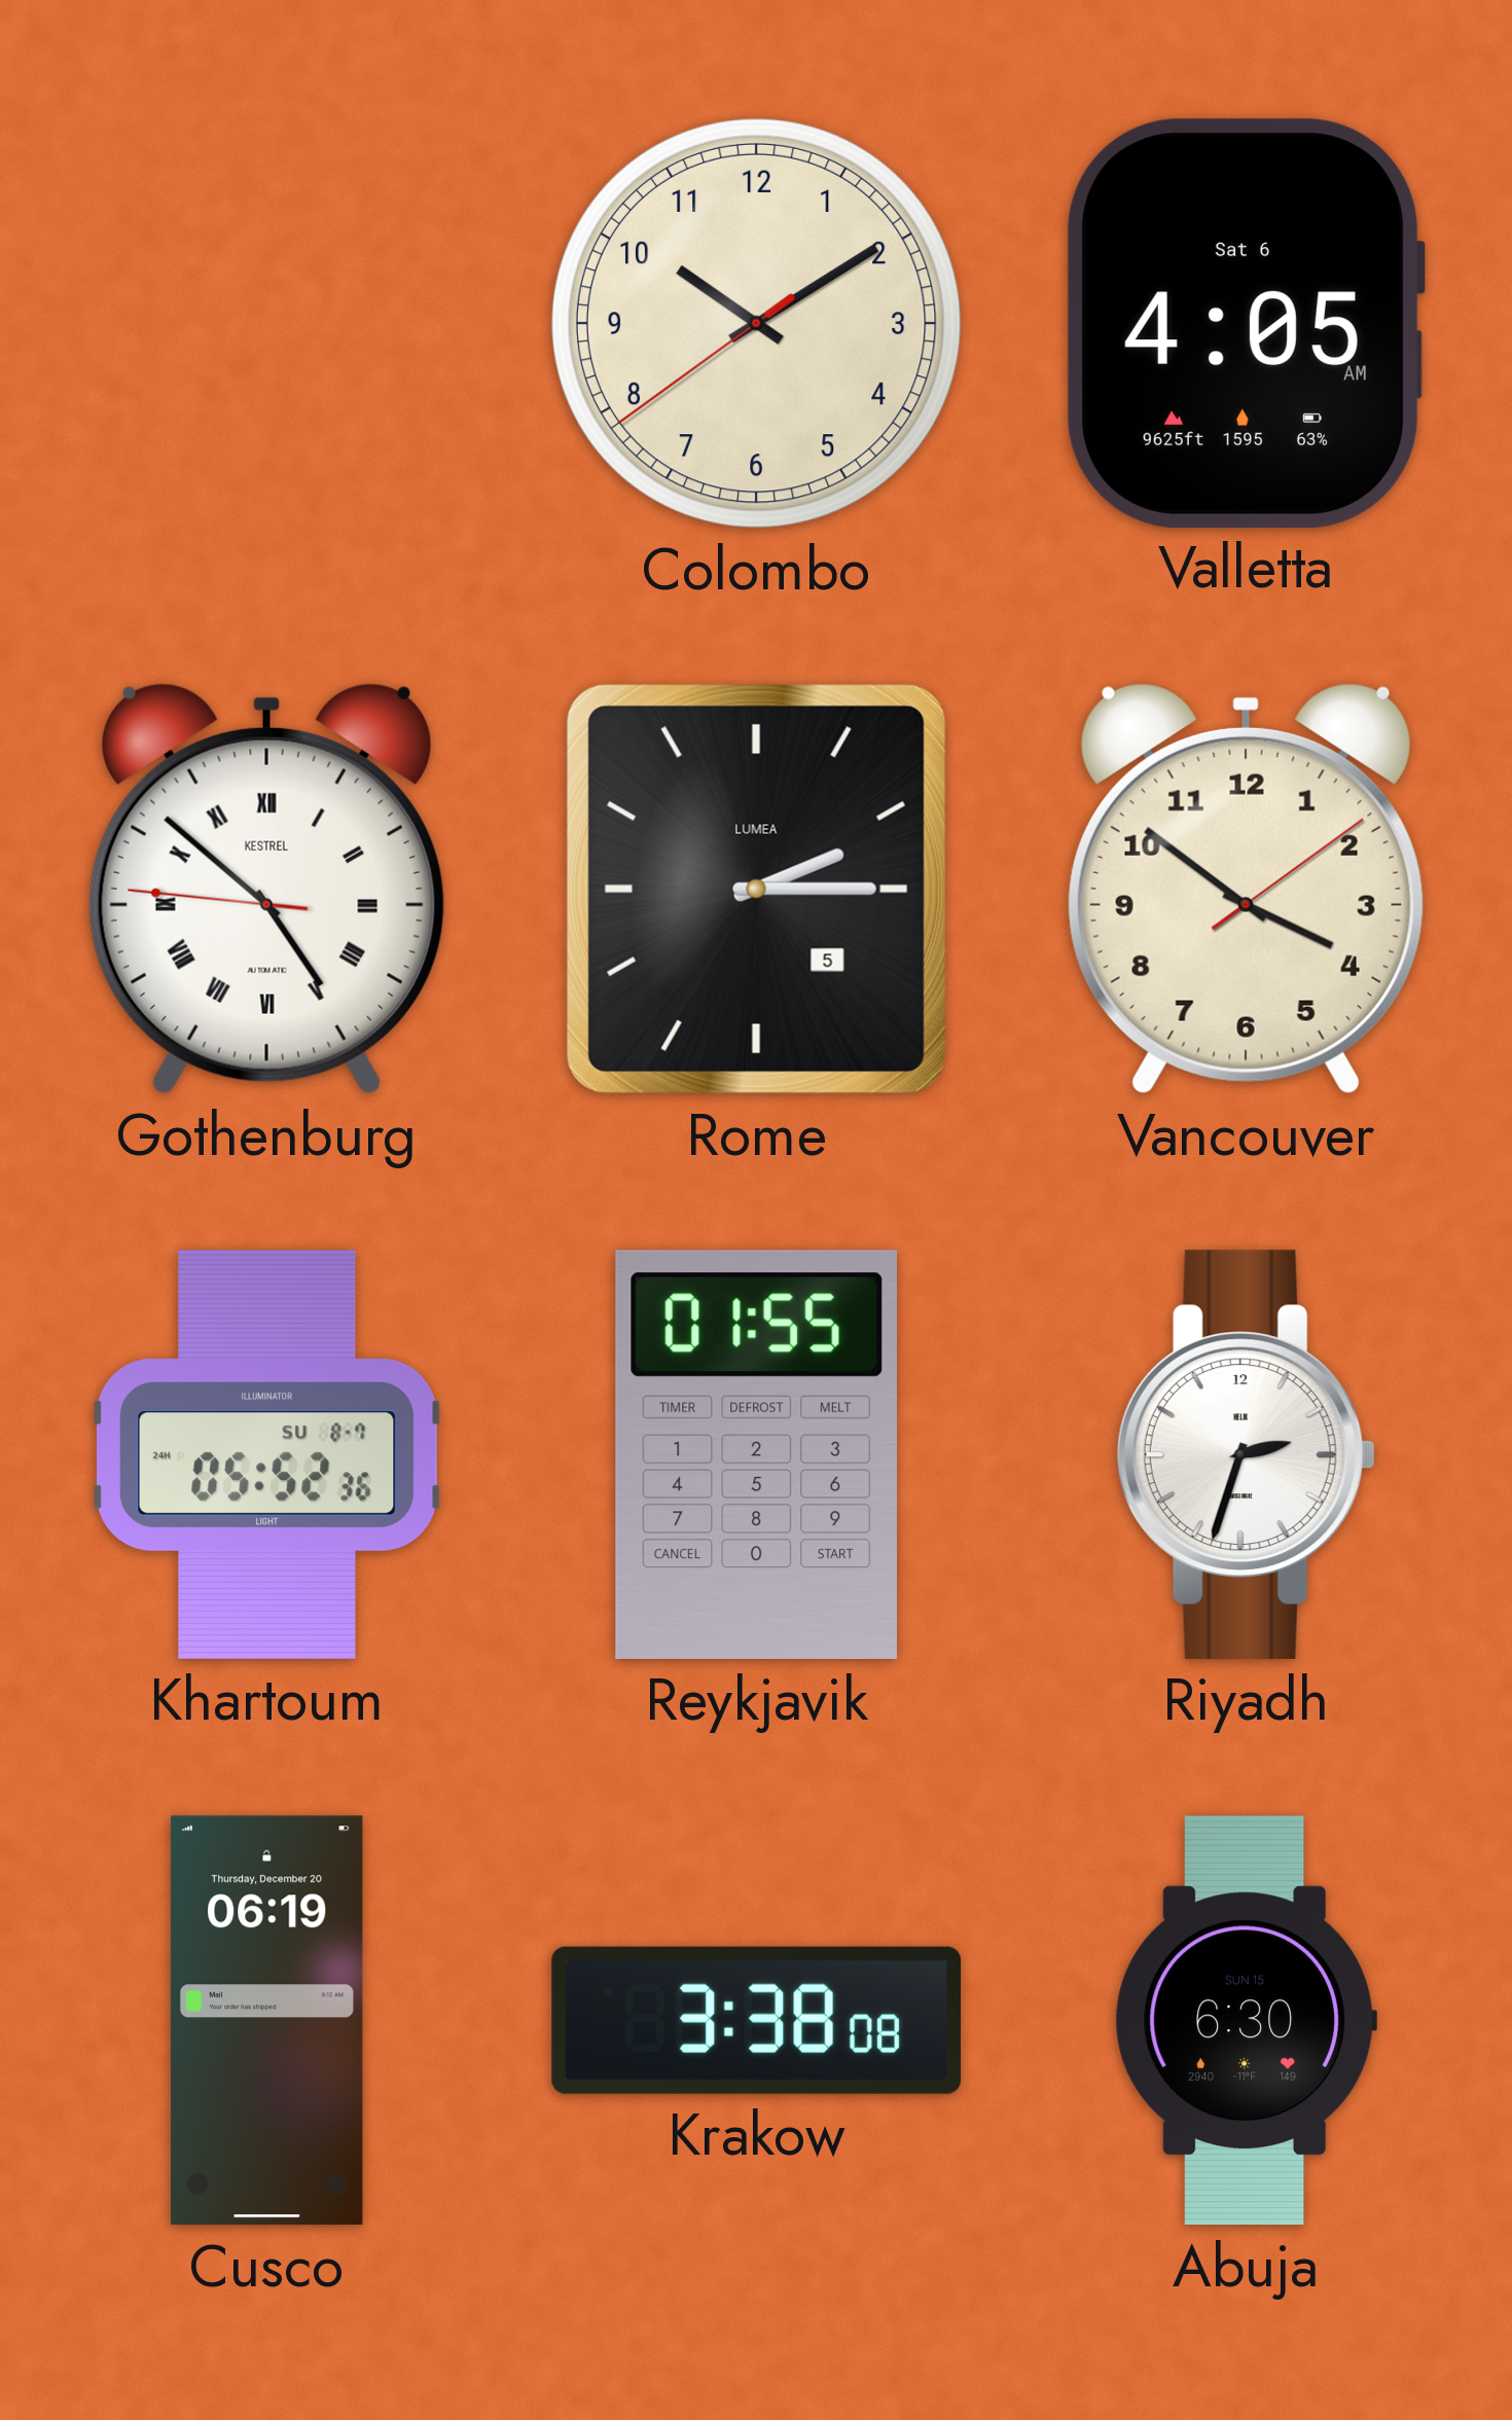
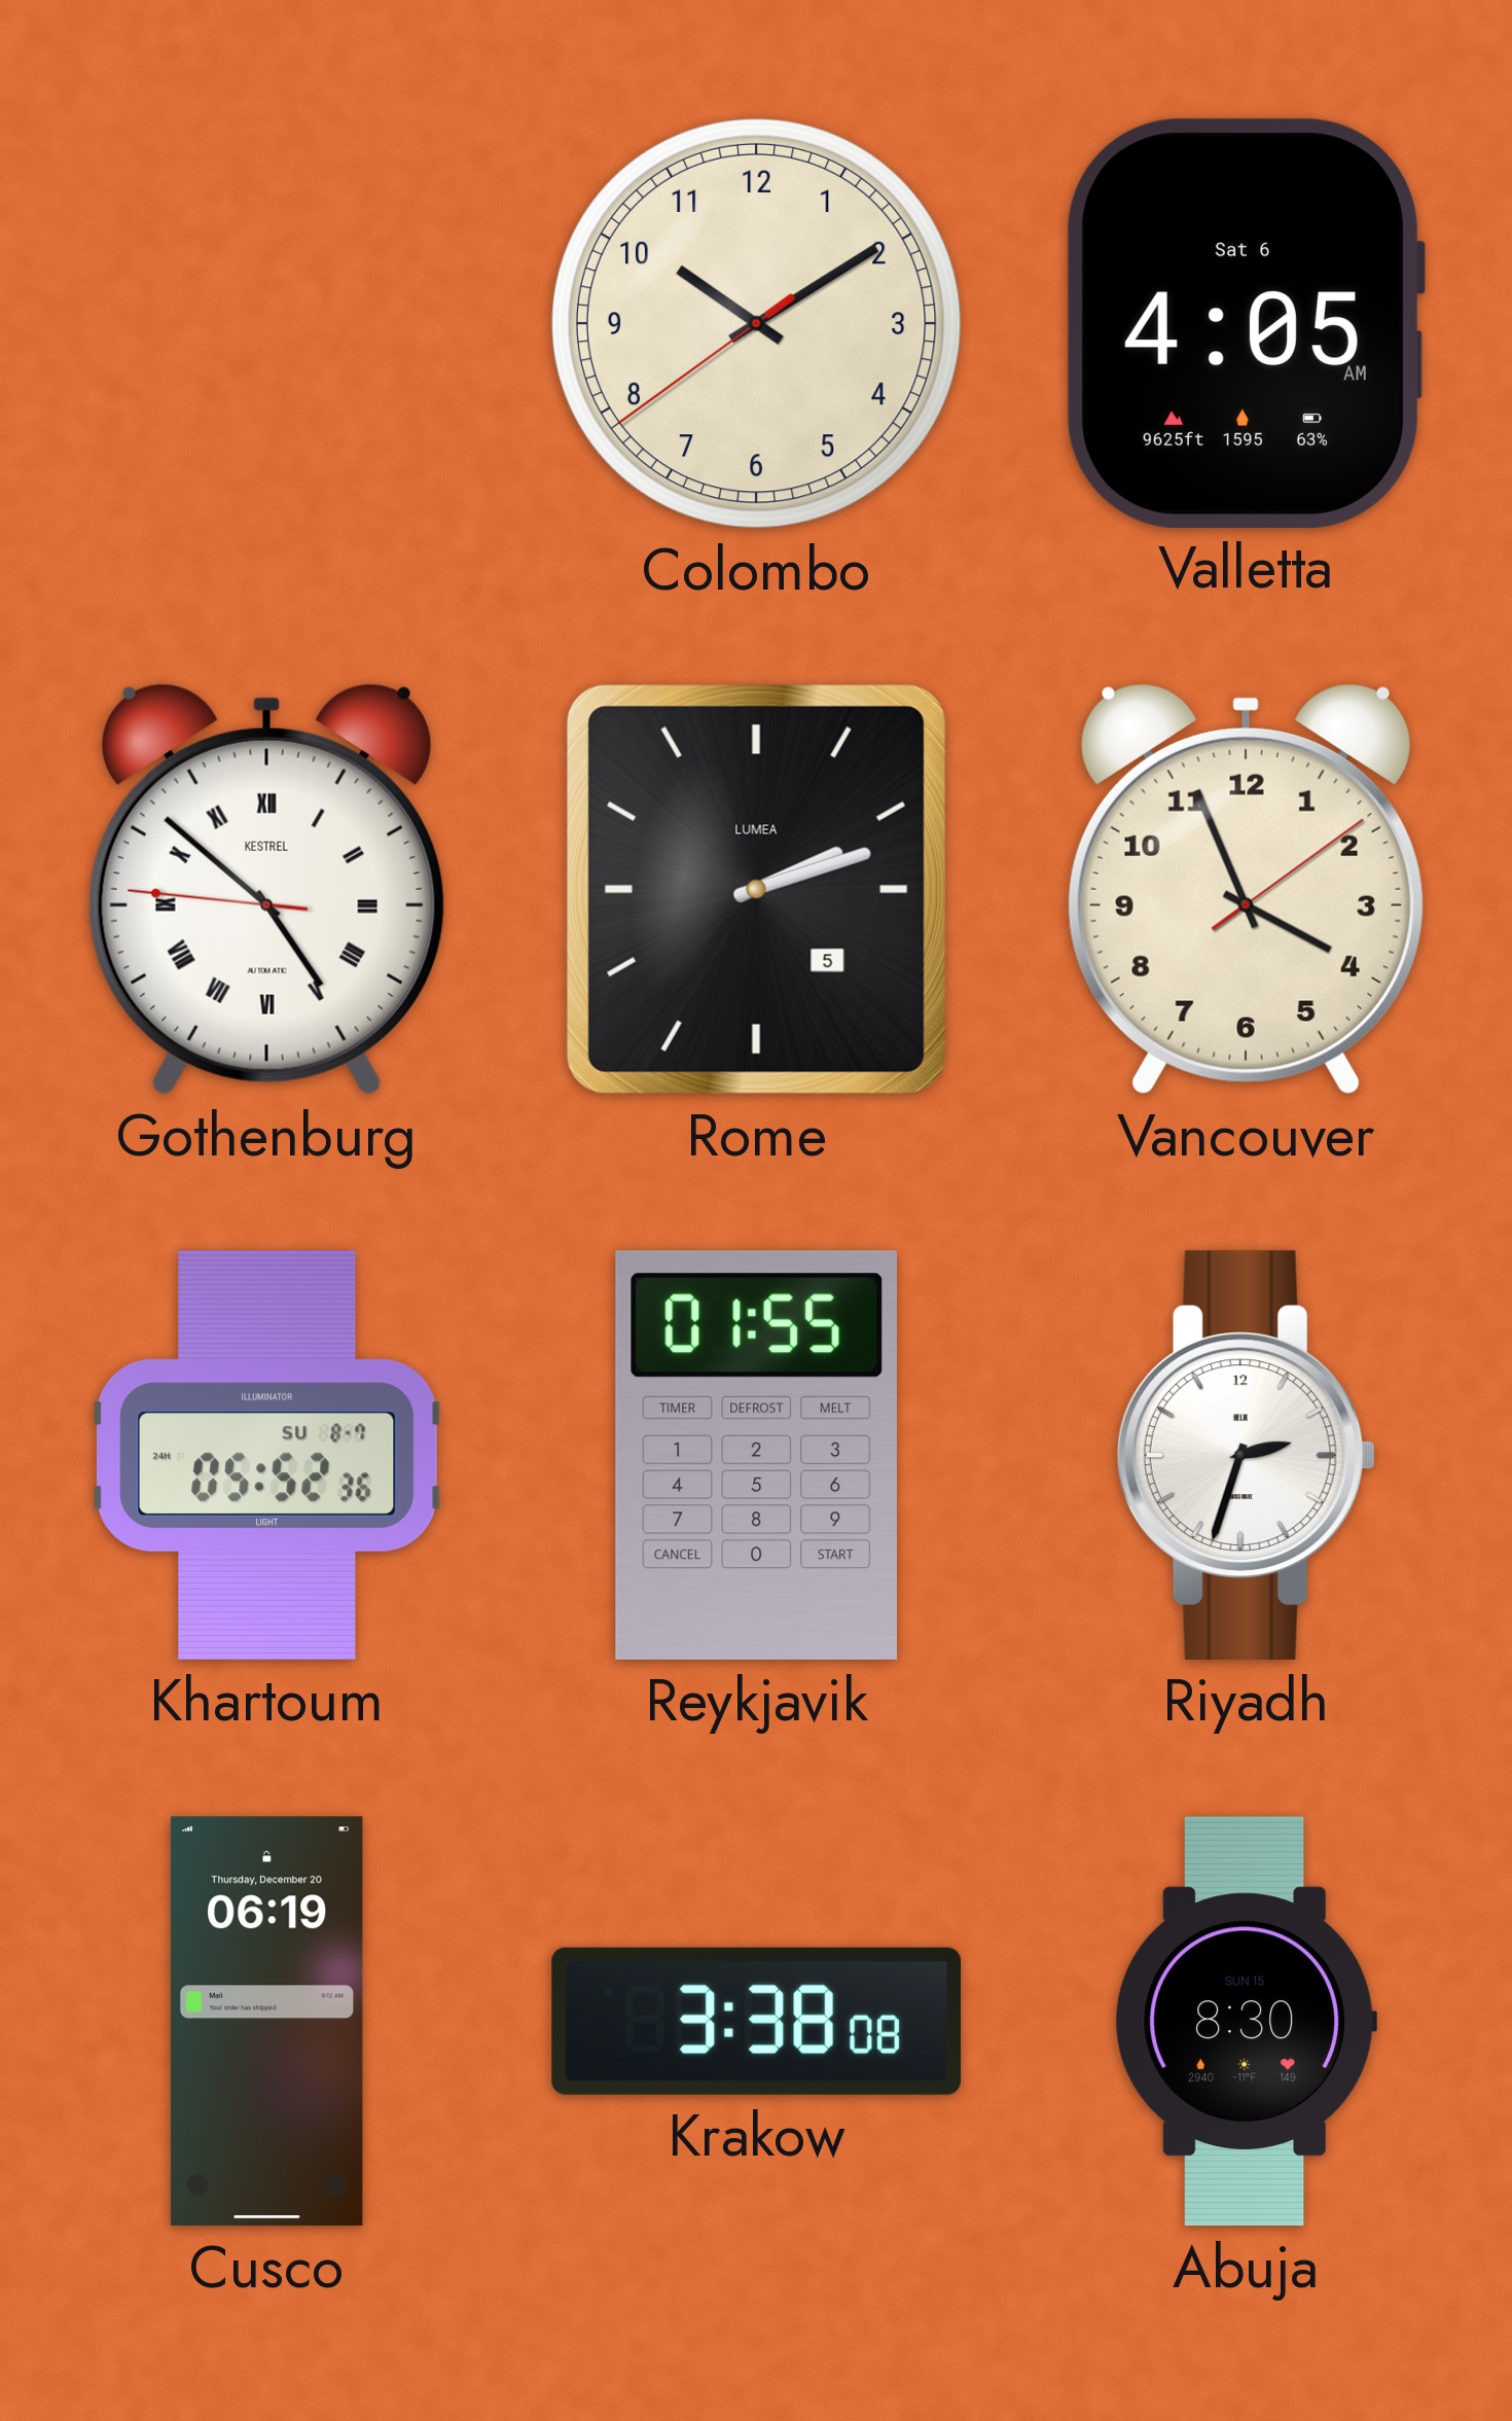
Rome: 2:15 -> 2:12 (756, 889)
Vancouver: 3:51 -> 3:56 (1246, 889)
Abuja: 6:30 -> 8:30 (1246, 2022)
